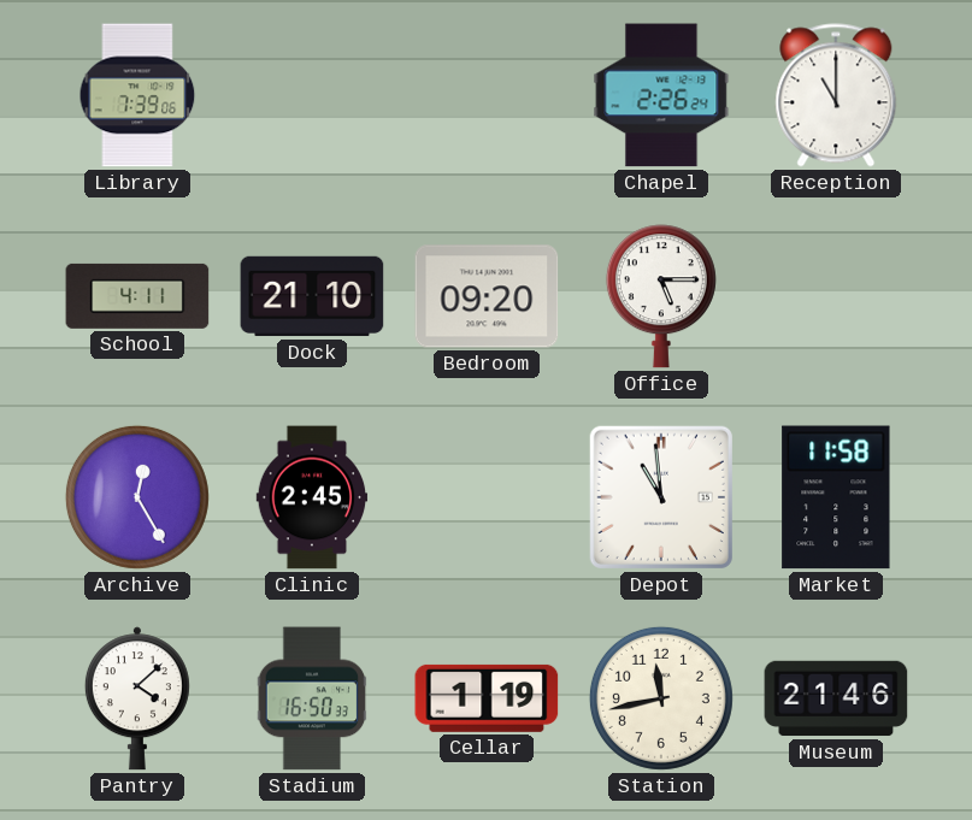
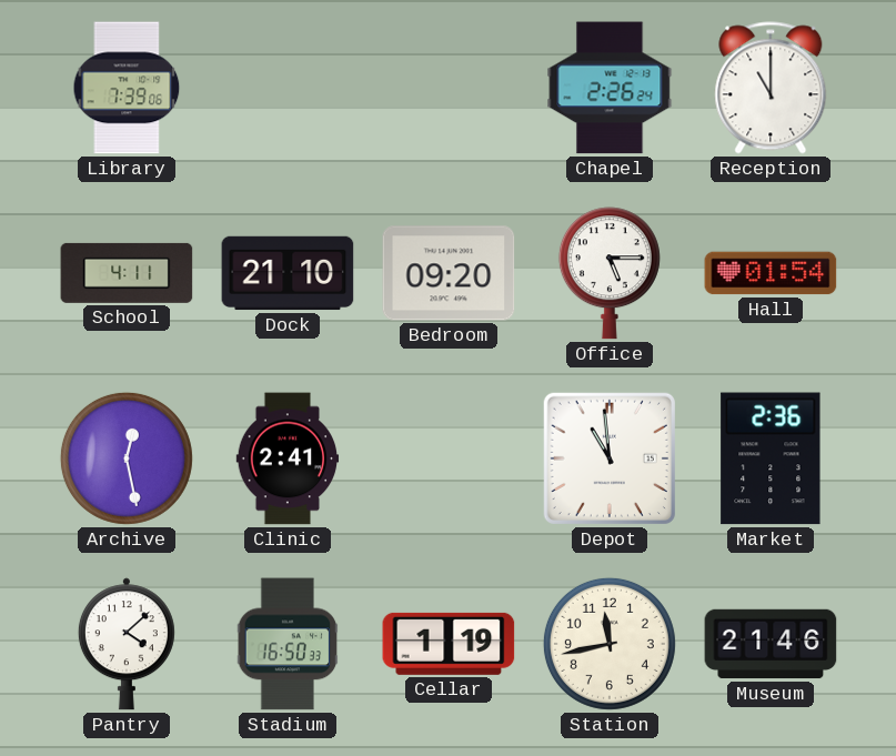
Hall: none -> 01:54 (771, 273)
Archive: 12:25 -> 12:28 (127, 458)
Clinic: 2:45 -> 2:41 (288, 458)
Market: 11:58 -> 2:36 (771, 458)
